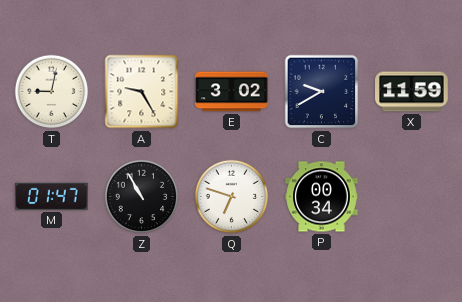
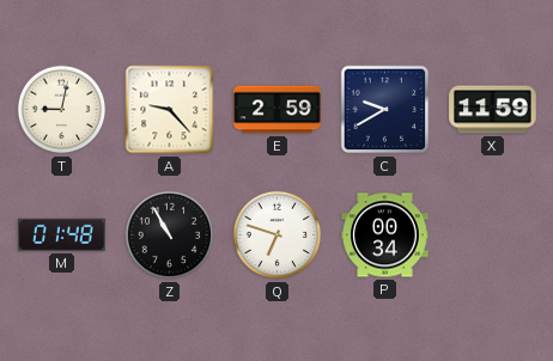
A: 9:25 -> 9:23 (170, 110)
E: 3:02 -> 2:59 (278, 110)
M: 01:47 -> 01:48 (62, 234)
